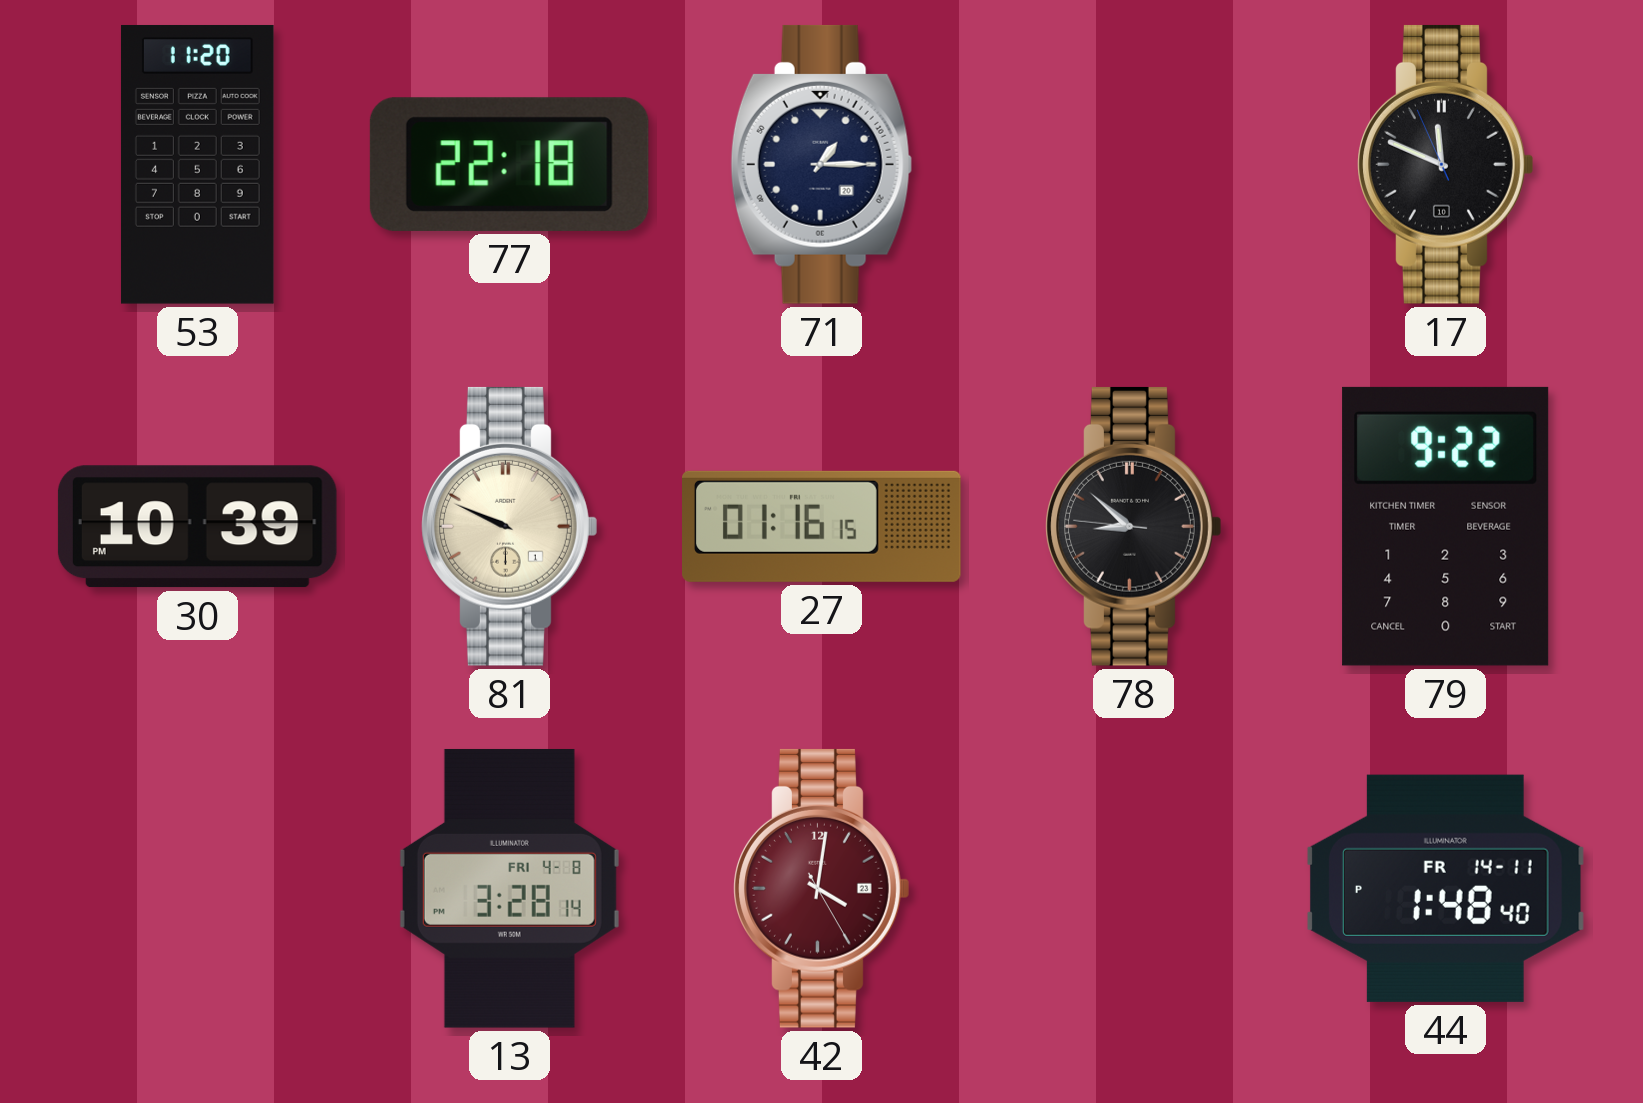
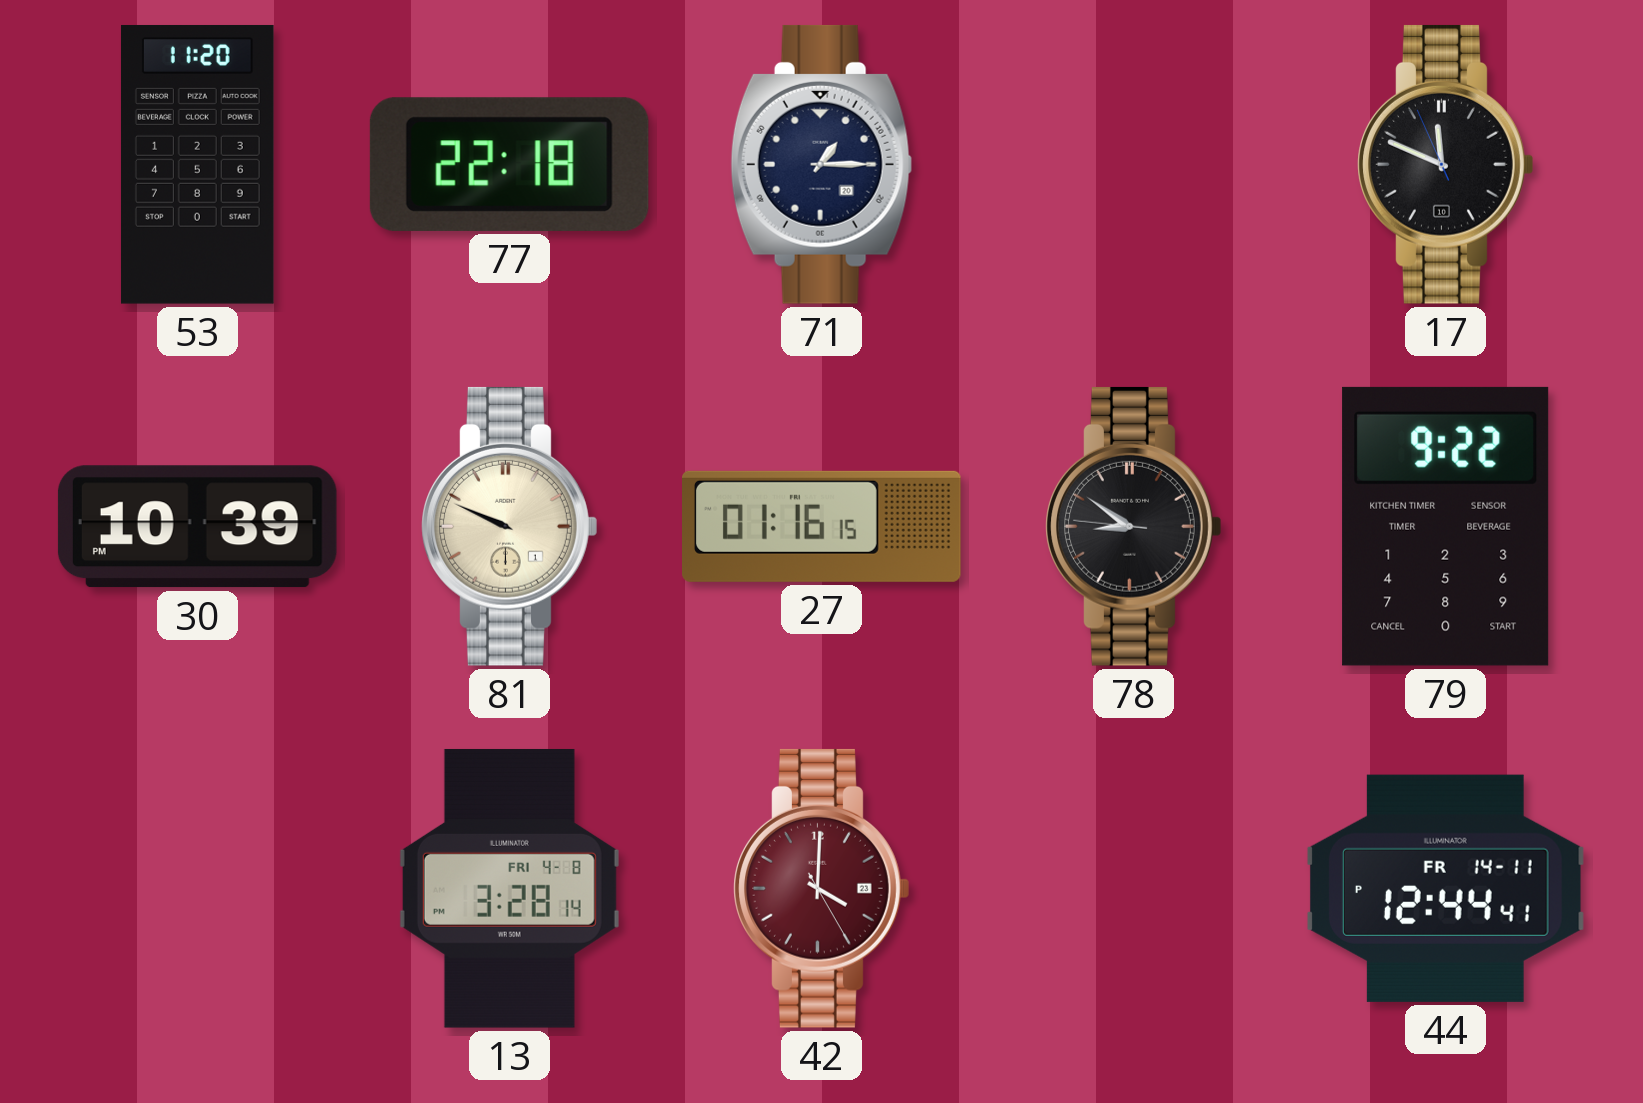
78: 8:51 -> 8:50 (1134, 526)
42: 4:01 -> 4:00 (822, 888)
44: 1:48 -> 12:44 (1445, 888)
